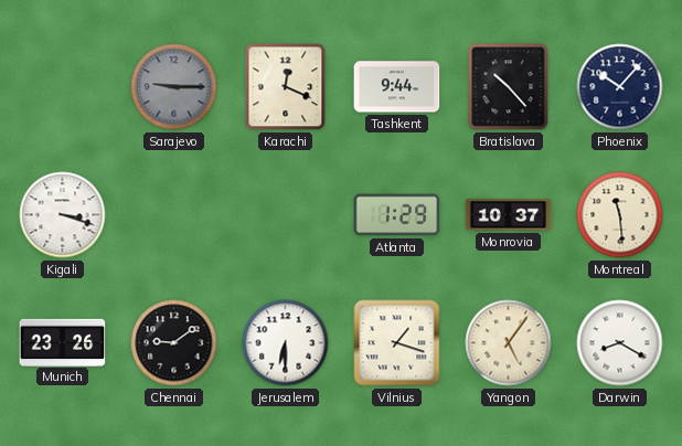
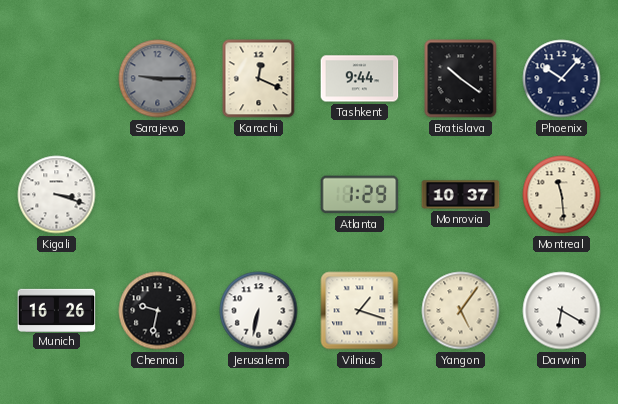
Bratislava: 10:23 -> 10:21 (461, 79)
Munich: 23:26 -> 16:26 (57, 310)
Chennai: 9:09 -> 9:32 (158, 311)
Jerusalem: 6:30 -> 6:32 (259, 311)
Darwin: 8:20 -> 6:20 (562, 311)
